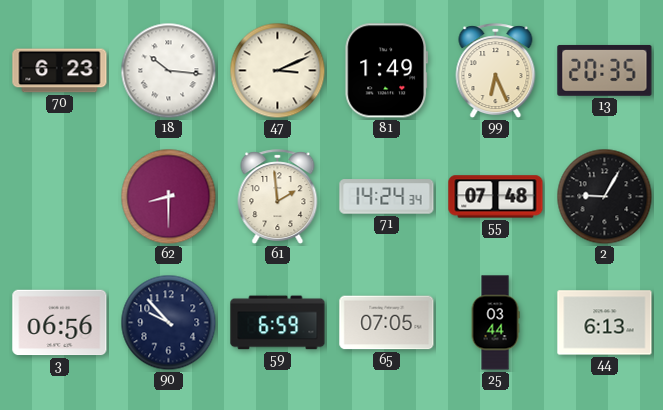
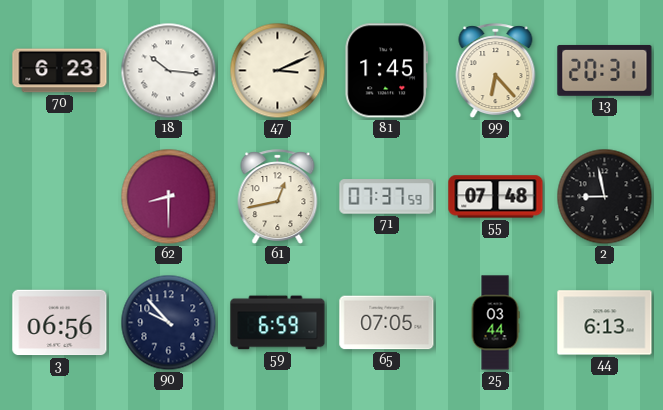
81: 1:49 -> 1:45 (387, 71)
99: 6:26 -> 6:23 (496, 71)
13: 20:35 -> 20:31 (605, 70)
61: 1:59 -> 12:43 (278, 197)
71: 14:24 -> 07:37 (387, 197)
2: 9:05 -> 8:58 (605, 197)
